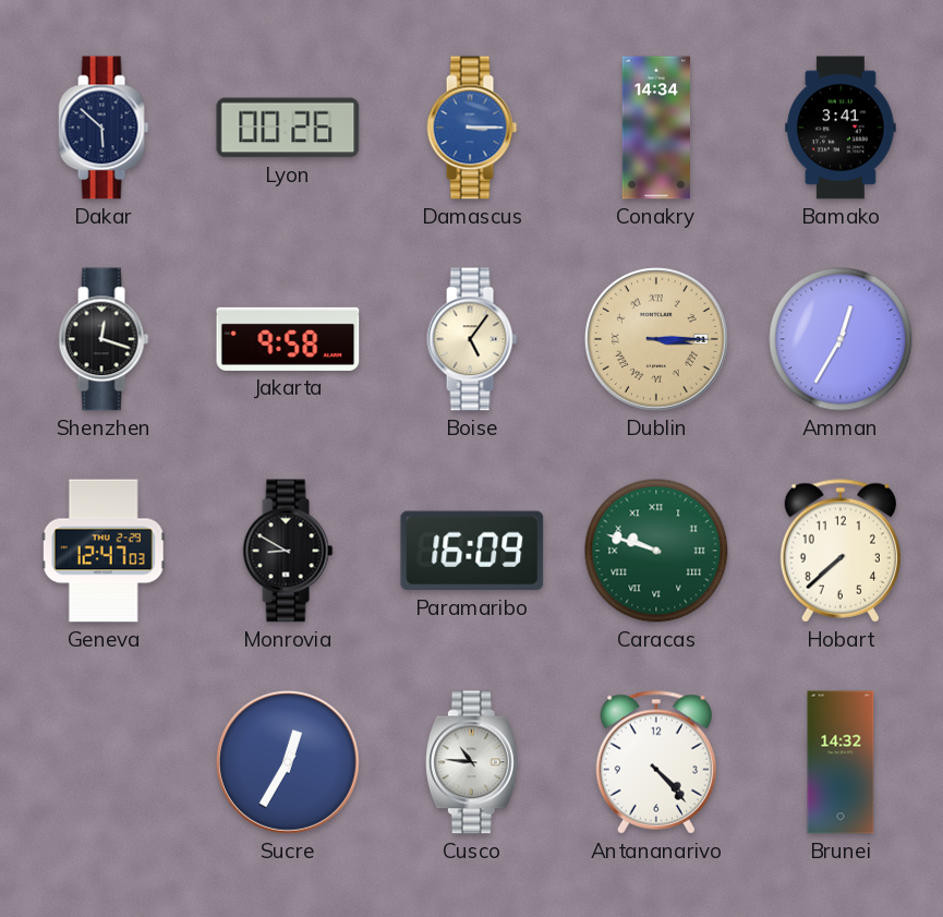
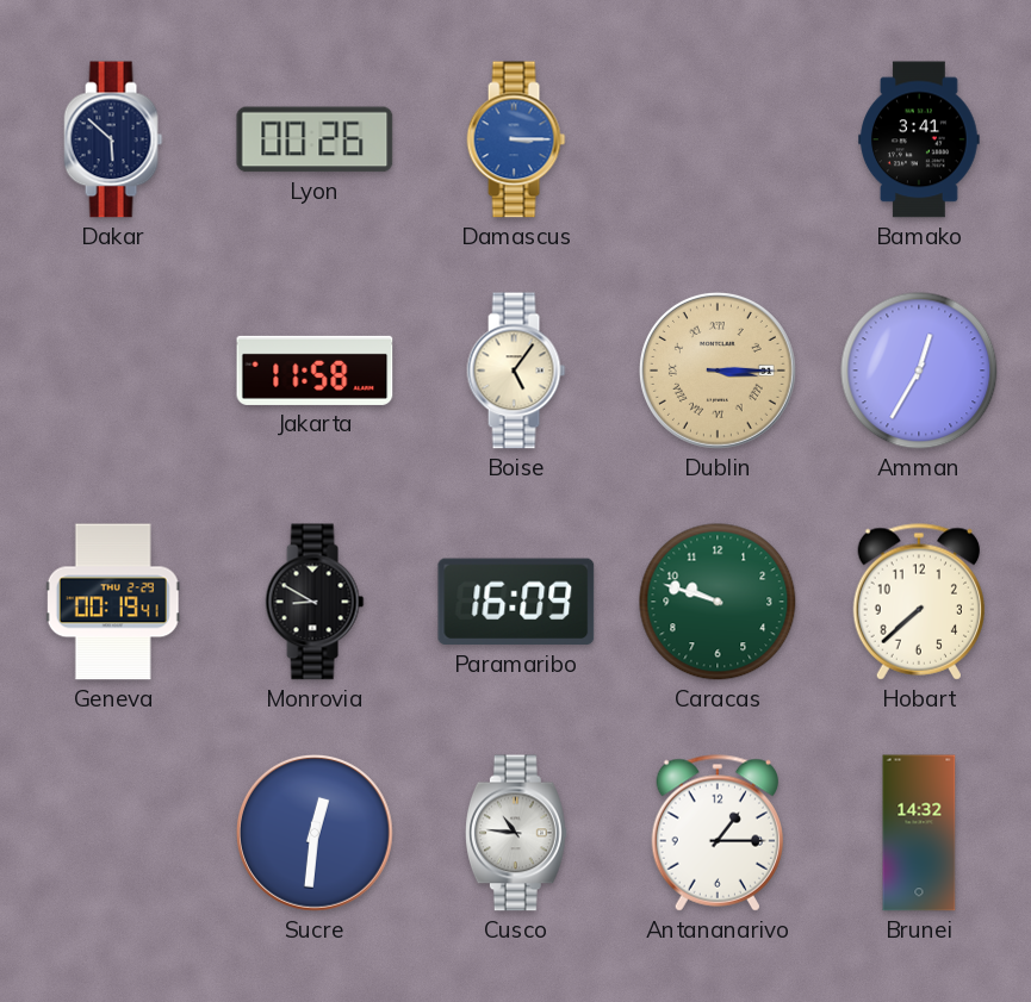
Conakry: 14:34 -> none (656, 128)
Shenzhen: 12:18 -> none (104, 339)
Jakarta: 9:58 -> 11:58 (315, 371)
Geneva: 12:47 -> 00:19 (113, 602)
Caracas numerals: Roman -> Arabic (718, 602)
Sucre: 12:35 -> 12:31 (315, 833)
Antananarivo: 4:23 -> 1:15 (716, 833)
